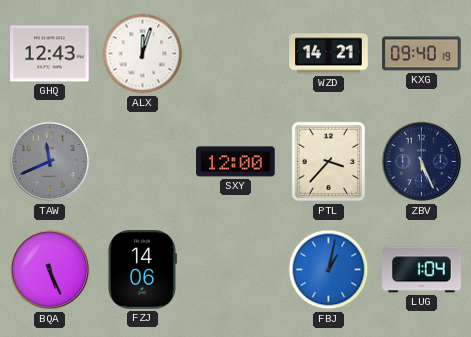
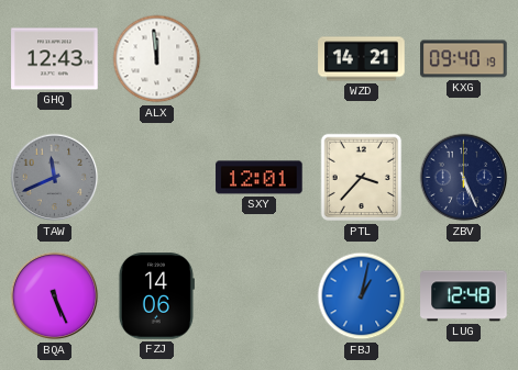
ALX: 12:03 -> 11:59 (157, 59)
SXY: 12:00 -> 12:01 (260, 178)
LUG: 1:04 -> 12:48 (464, 296)
